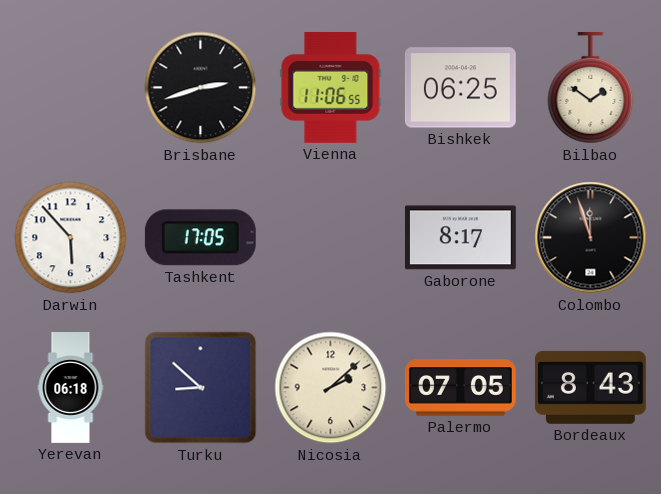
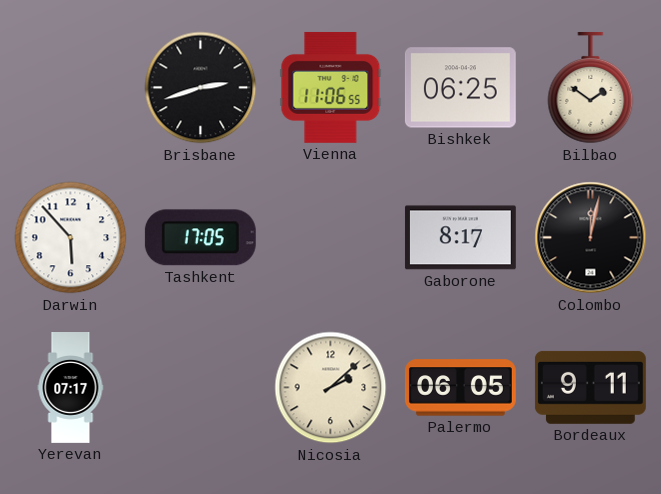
Colombo: 11:57 -> 12:02 (591, 238)
Yerevan: 06:18 -> 07:17 (71, 388)
Turku: 8:52 -> none (201, 388)
Palermo: 07:05 -> 06:05 (460, 388)
Bordeaux: 8:43 -> 9:11 (590, 387)
